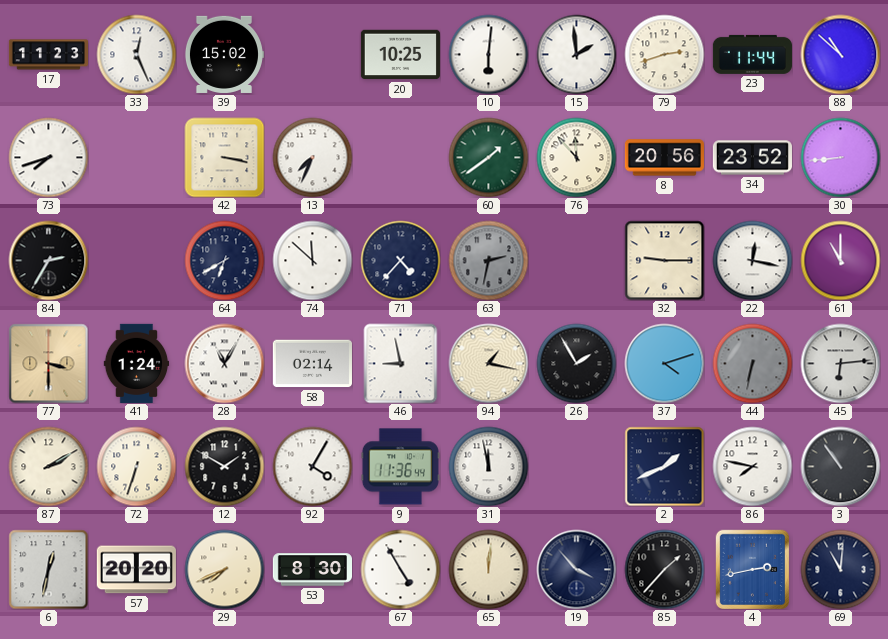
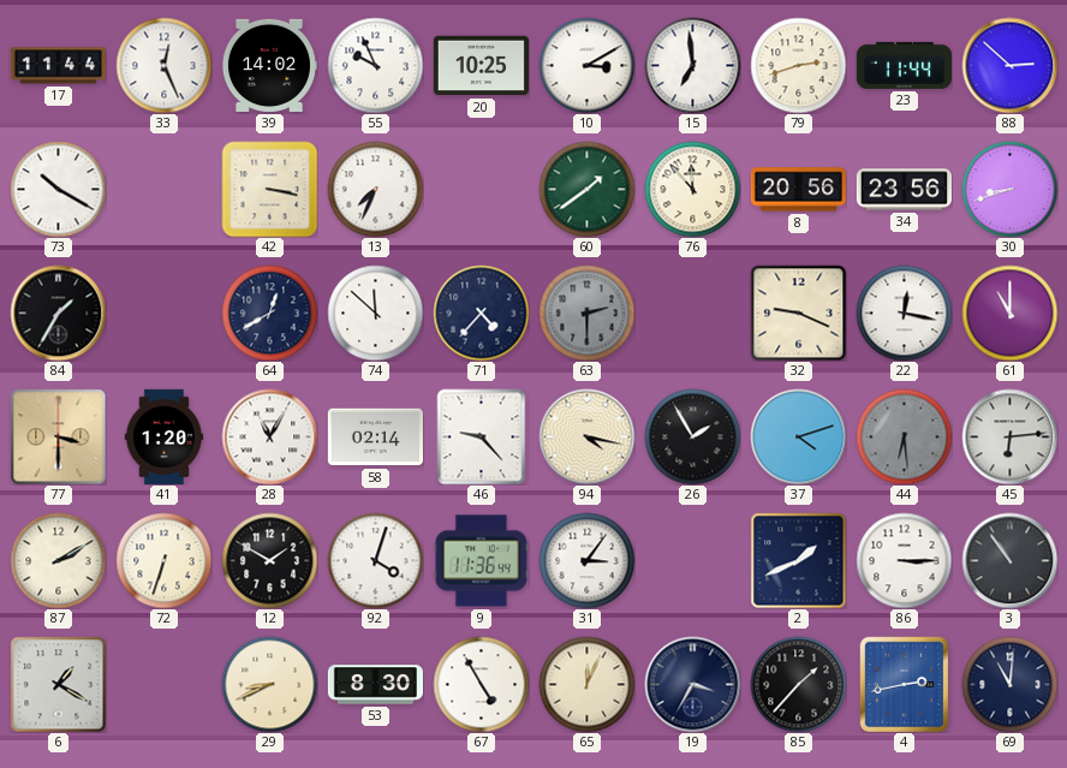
17: 11:23 -> 11:44 (58, 66)
39: 15:02 -> 14:02 (269, 65)
55: none -> 9:56 (375, 65)
10: 6:01 -> 3:10 (586, 65)
15: 1:59 -> 6:59 (692, 65)
88: 10:52 -> 2:52 (1009, 65)
73: 7:42 -> 10:20 (58, 189)
34: 23:52 -> 23:56 (904, 190)
30: 8:44 -> 8:42 (1009, 189)
84: 2:35 -> 1:35 (58, 312)
64: 6:40 -> 12:40 (269, 312)
63: 2:32 -> 2:30 (586, 312)
32: 9:15 -> 9:19 (798, 312)
41: 1:24 -> 1:20 (165, 436)
46: 8:58 -> 9:23 (482, 436)
94: 1:17 -> 4:17 (586, 436)
44: 6:32 -> 6:29 (904, 436)
92: 4:05 -> 4:03 (375, 560)
31: 11:58 -> 3:06 (586, 560)
86: 7:47 -> 3:15 (904, 560)
6: 12:32 -> 1:20 (58, 684)
57: 20:20 -> none (136, 570)
29: 7:41 -> 8:41 (269, 684)
65: 12:01 -> 12:04 (586, 684)
19: 3:53 -> 3:35 (692, 684)
